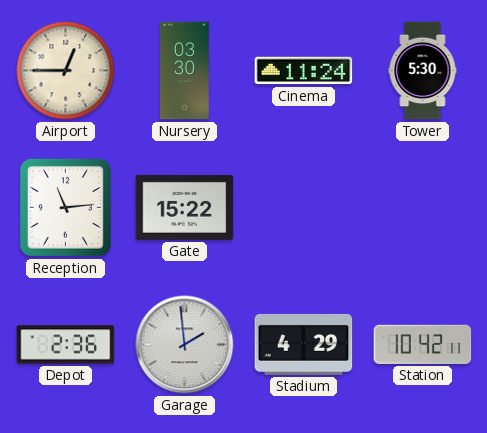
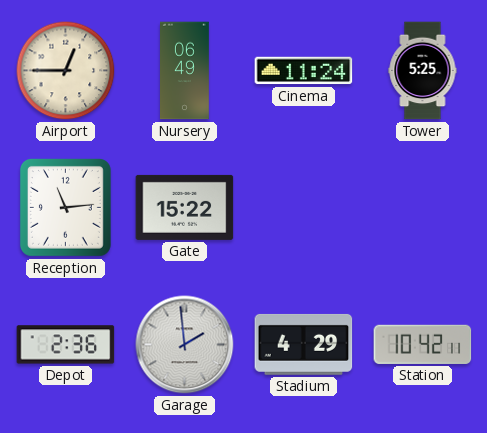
Nursery: 03:30 -> 06:49 (185, 71)
Tower: 5:30 -> 5:25 (423, 71)
